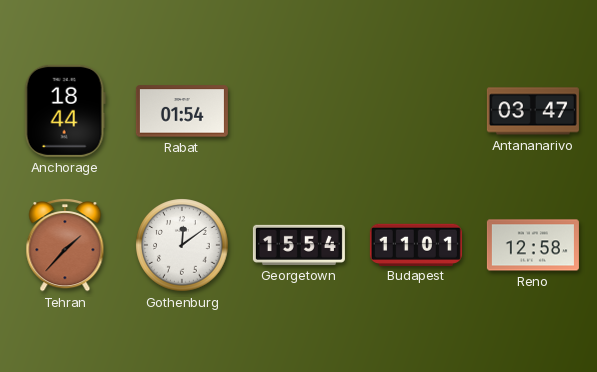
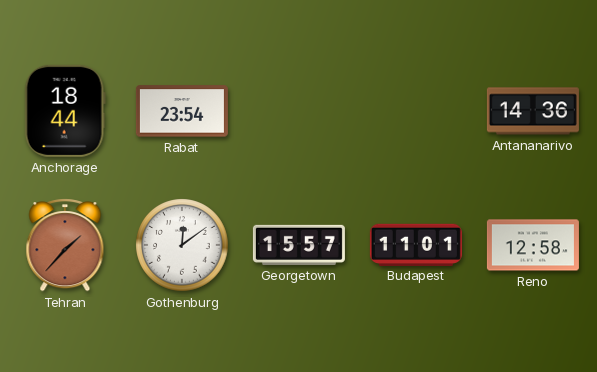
Rabat: 01:54 -> 23:54 (182, 111)
Antananarivo: 03:47 -> 14:36 (533, 111)
Georgetown: 15:54 -> 15:57 (299, 245)
